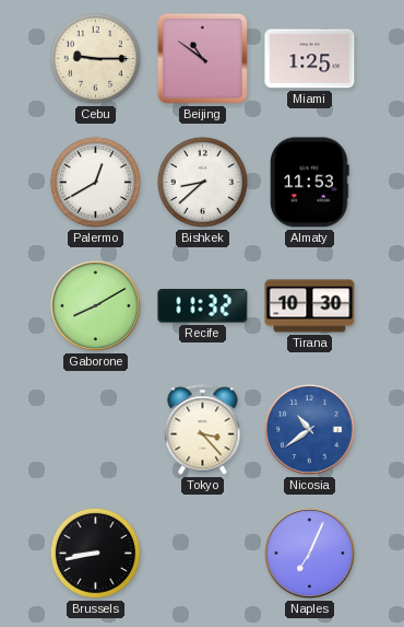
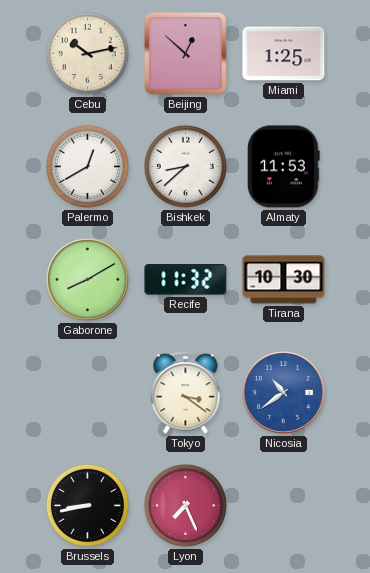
Cebu: 9:15 -> 10:13 (87, 53)
Beijing: 10:51 -> 12:52 (185, 53)
Tokyo: 3:23 -> 3:21 (186, 393)
Lyon: none -> 7:26 (185, 505)
Naples: 7:04 -> none (310, 554)
